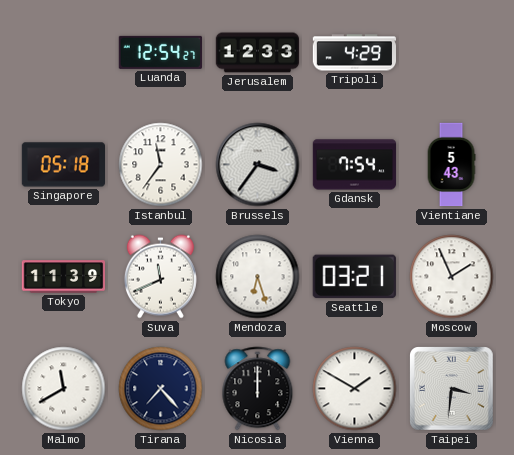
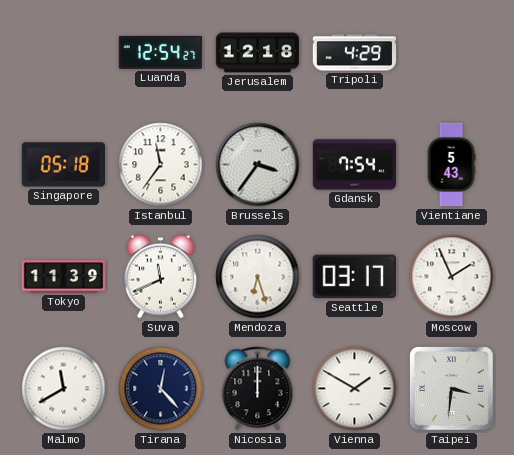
Jerusalem: 12:33 -> 12:18 (258, 53)
Seattle: 03:21 -> 03:17 (354, 277)
Tirana: 7:23 -> 12:23 (161, 389)
